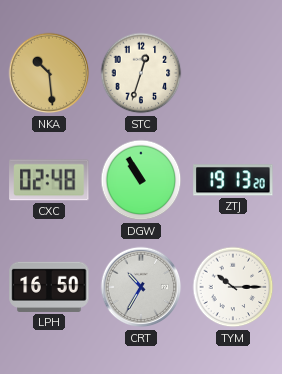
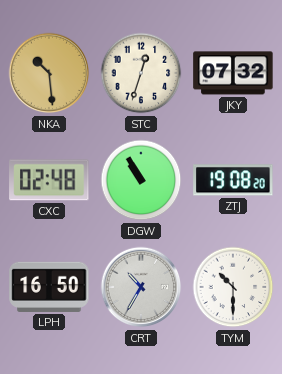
JKY: none -> 07:32 (233, 73)
ZTJ: 19:13 -> 19:08 (233, 180)
TYM: 10:15 -> 10:30 (233, 287)
